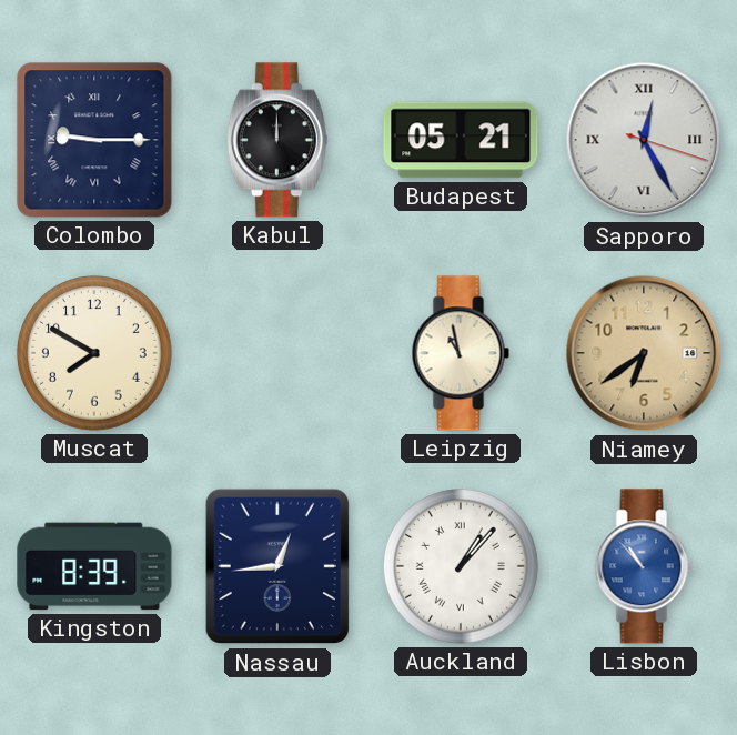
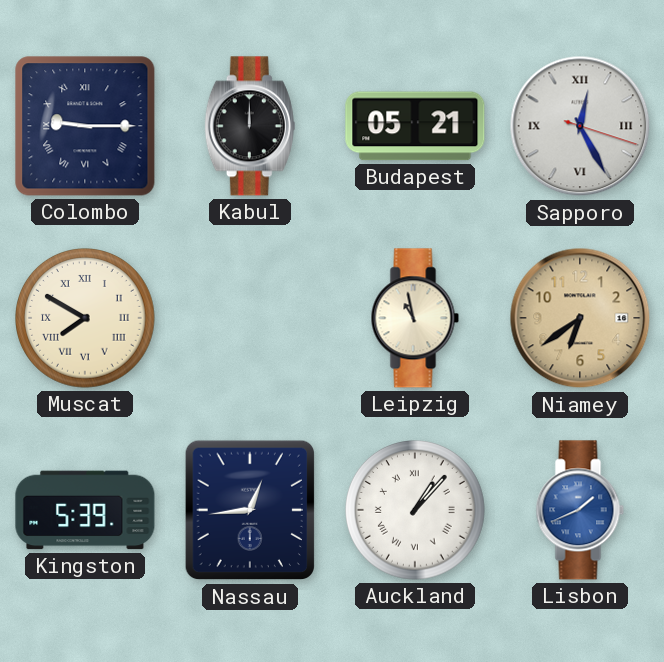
Muscat numerals: Arabic -> Roman (86, 319)
Kingston: 8:39 -> 5:39 (85, 510)
Lisbon: 10:53 -> 1:41 (580, 510)
